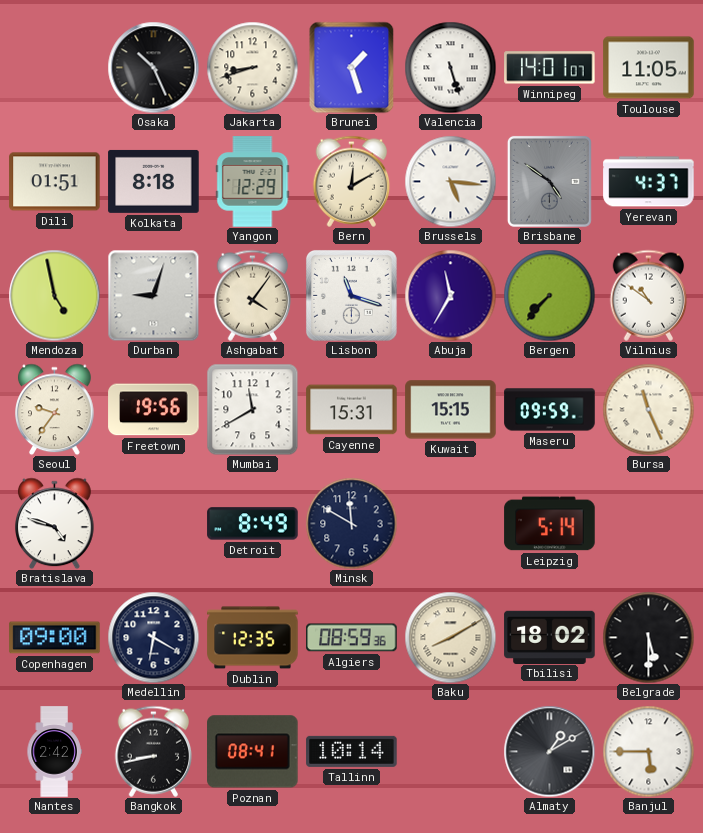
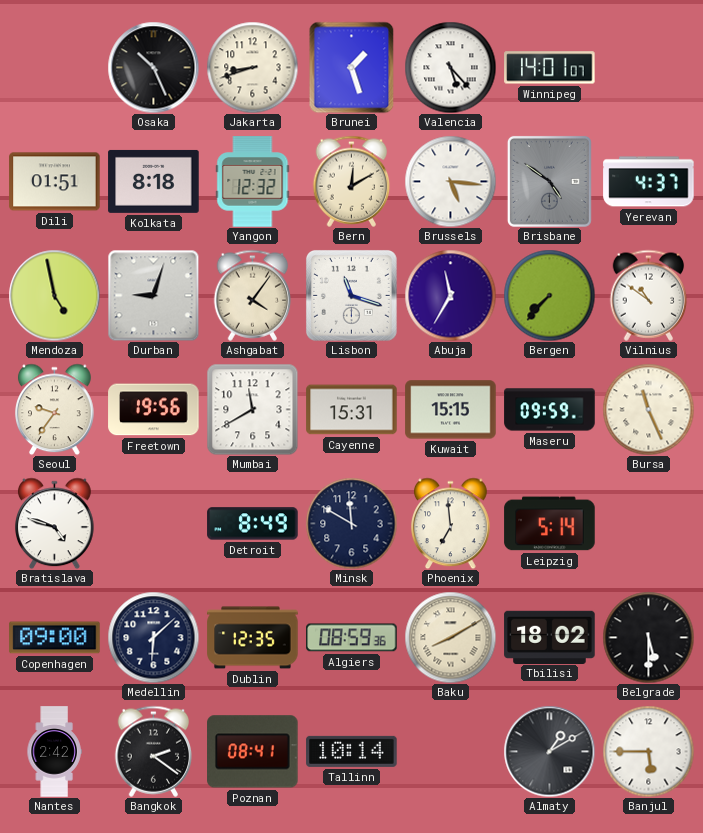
Valencia: 5:27 -> 5:23 (450, 67)
Toulouse: 11:05 -> none (649, 68)
Yangon: 12:29 -> 12:32 (253, 182)
Phoenix: none -> 6:59 (451, 523)
Medellin: 6:20 -> 6:08 (153, 637)
Bangkok: 8:43 -> 2:21 (154, 751)
